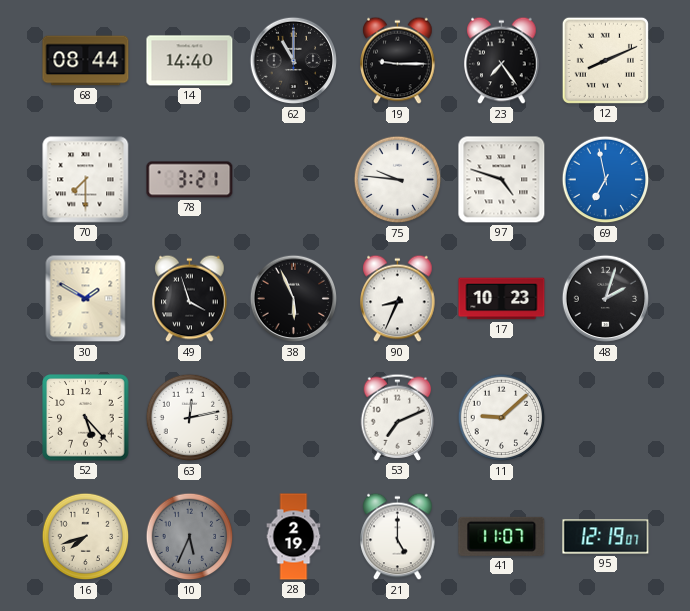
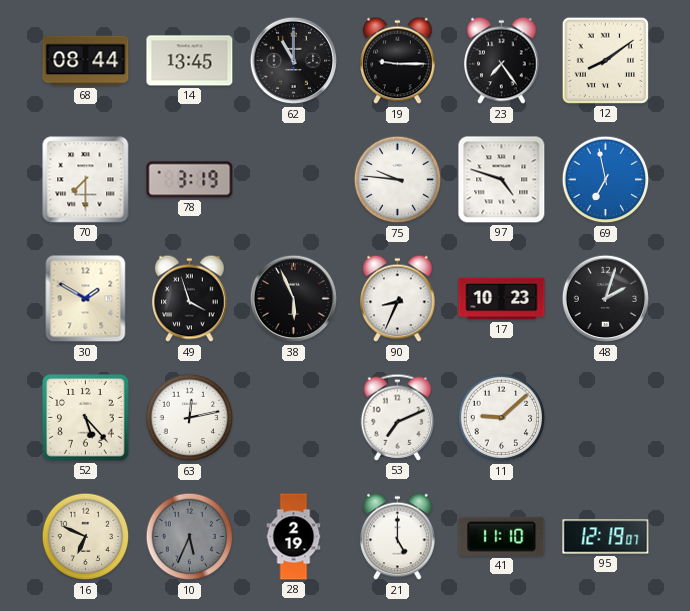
14: 14:40 -> 13:45 (190, 61)
12: 8:11 -> 8:09 (605, 60)
78: 3:21 -> 3:19 (190, 180)
16: 7:42 -> 6:49 (86, 537)
41: 11:07 -> 11:10 (502, 536)
